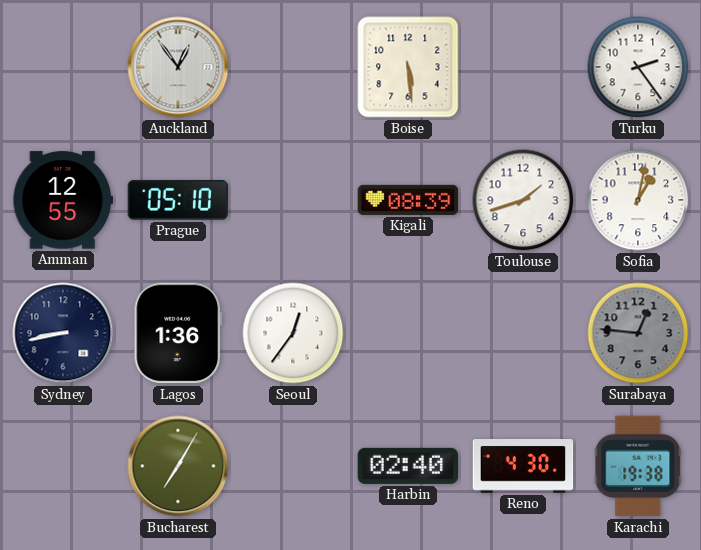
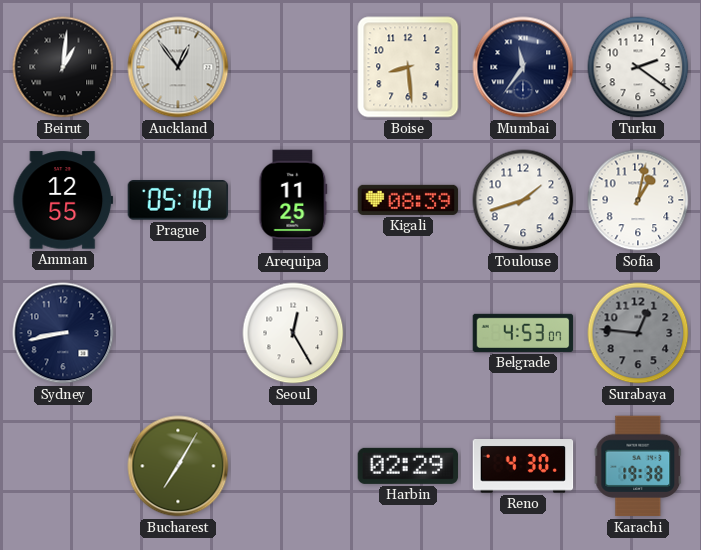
Beirut: none -> 1:01 (63, 67)
Boise: 5:29 -> 8:29 (408, 67)
Mumbai: none -> 11:36 (523, 67)
Turku: 2:24 -> 2:21 (638, 67)
Arequipa: none -> 11:25 (293, 200)
Lagos: 1:36 -> none (177, 333)
Seoul: 12:36 -> 12:25 (293, 333)
Belgrade: none -> 4:53 (523, 333)
Harbin: 02:40 -> 02:29 (408, 466)
